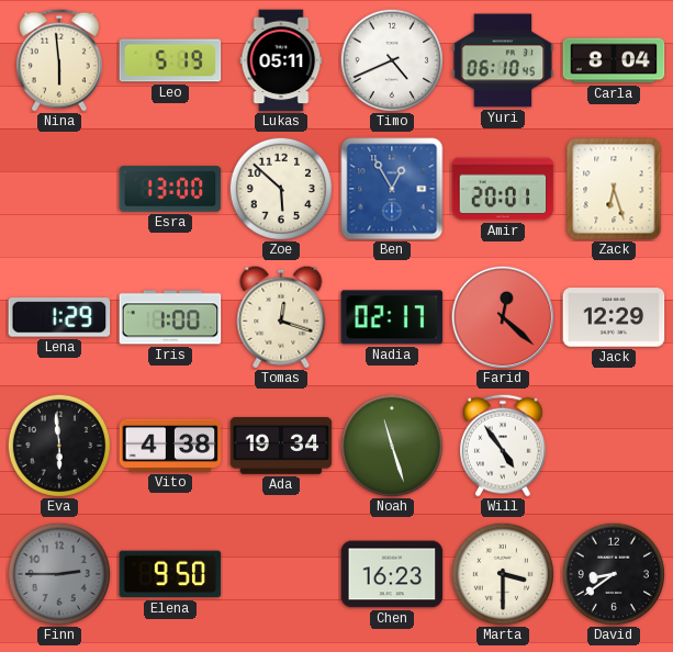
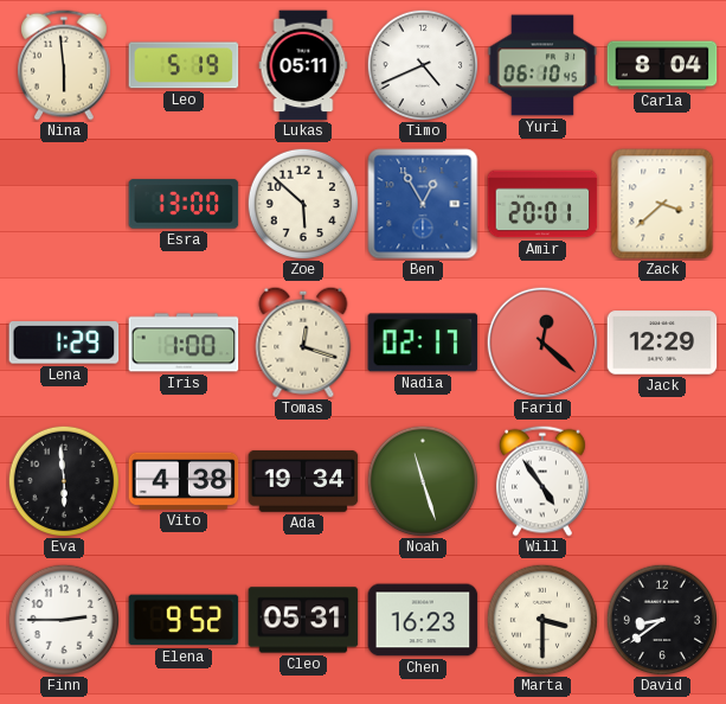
Zack: 6:27 -> 3:38 (662, 204)
Finn dial: grey -> white (63, 619)
Elena: 9:50 -> 9:52 (184, 620)
Cleo: none -> 05:31 (303, 620)
